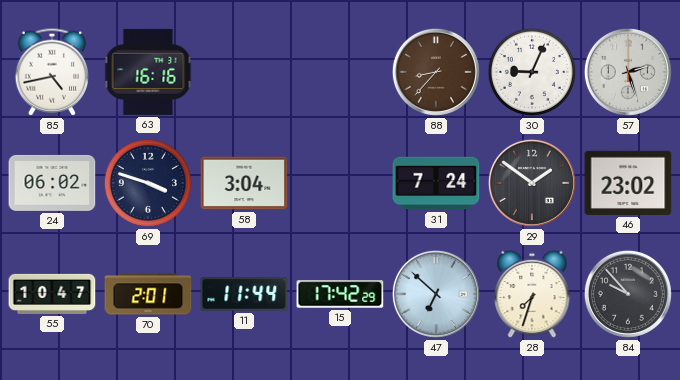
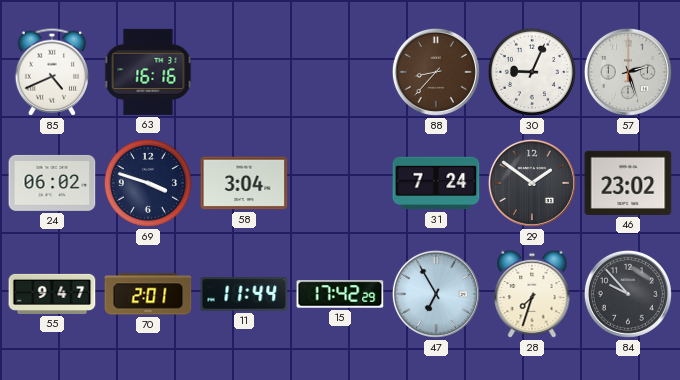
85: 4:43 -> 4:41 (52, 72)
55: 10:47 -> 9:47 (52, 294)
47: 6:52 -> 6:55 (436, 294)
